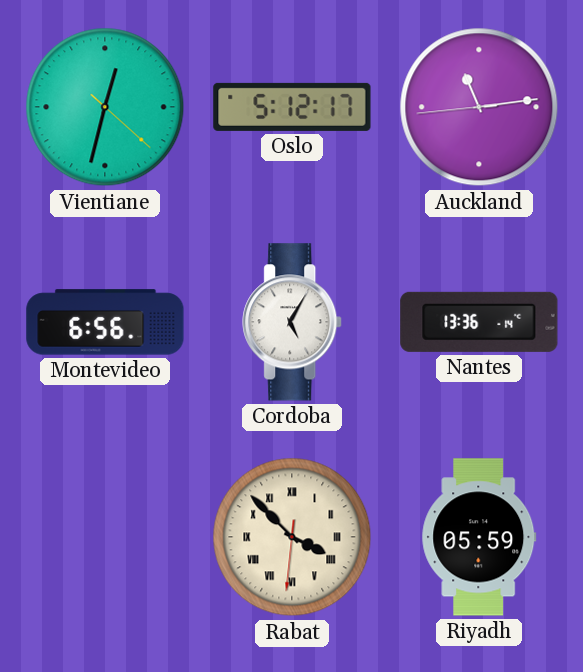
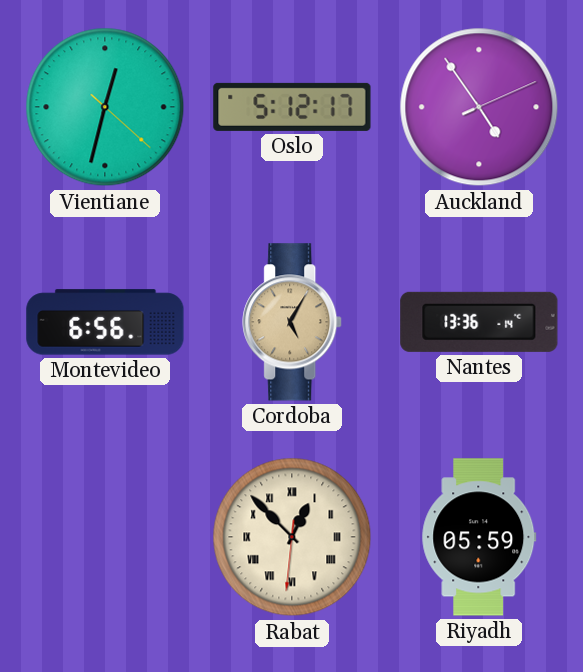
Auckland: 11:13 -> 4:54 (479, 107)
Cordoba dial: white -> champagne (293, 322)
Rabat: 3:52 -> 12:52 (292, 537)
